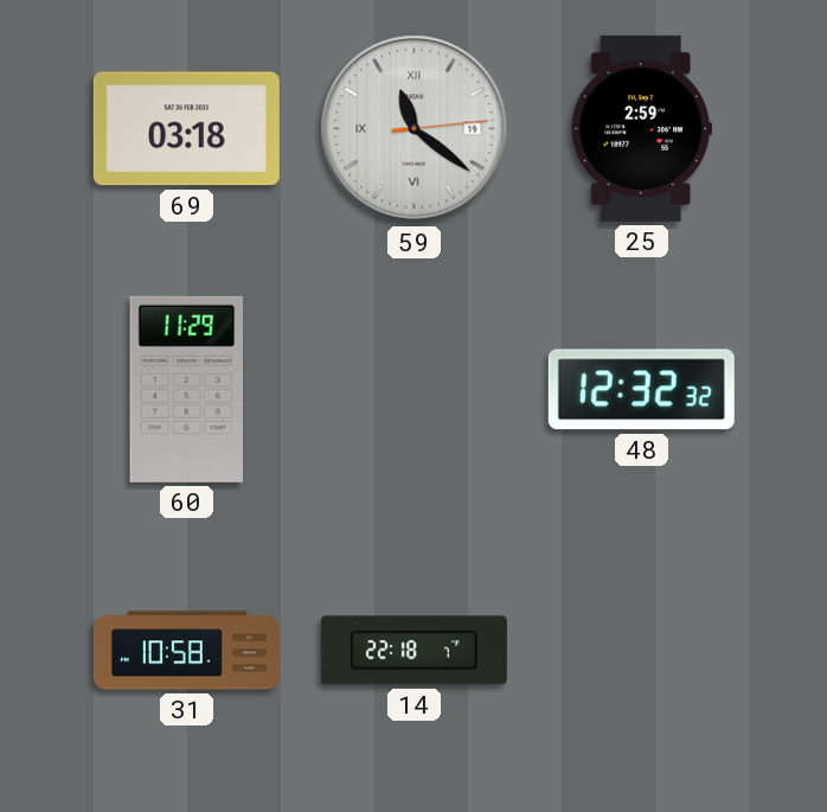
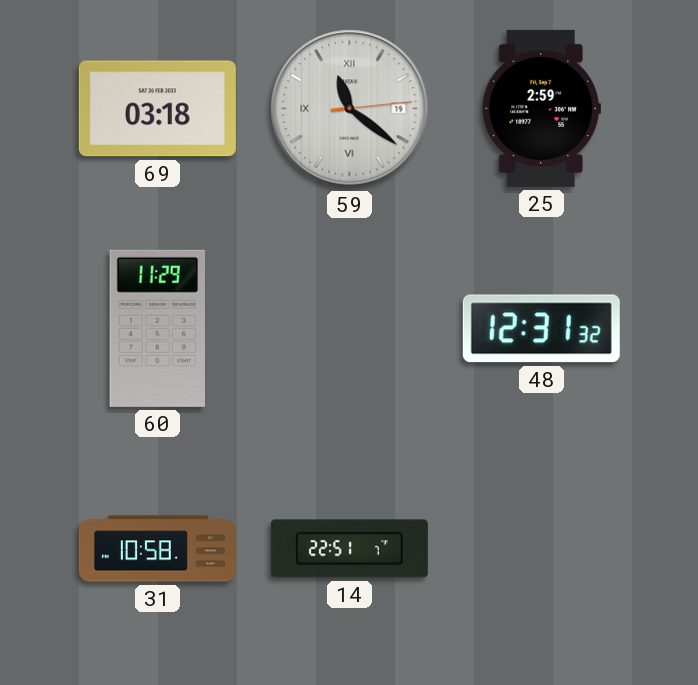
48: 12:32 -> 12:31 (541, 329)
14: 22:18 -> 22:51 (349, 549)
